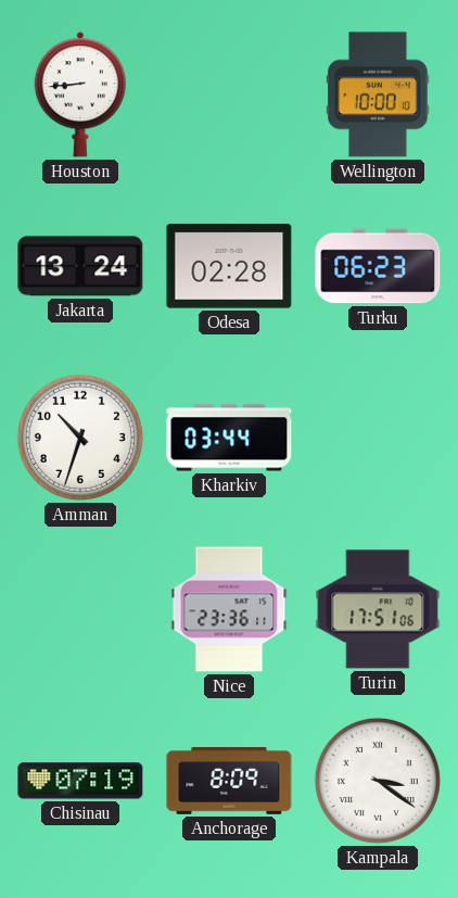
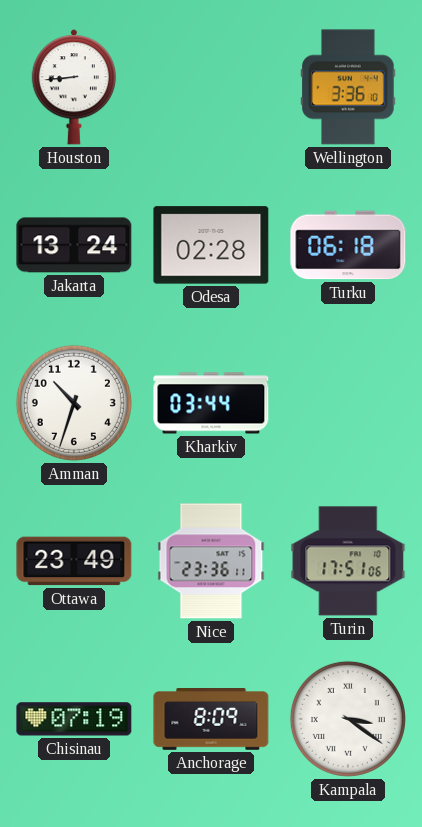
Wellington: 10:00 -> 3:36 (348, 87)
Turku: 06:23 -> 06:18 (348, 245)
Ottawa: none -> 23:49 (74, 561)
